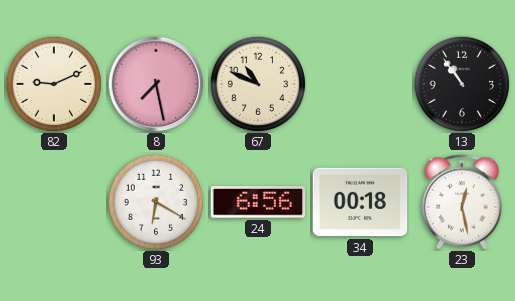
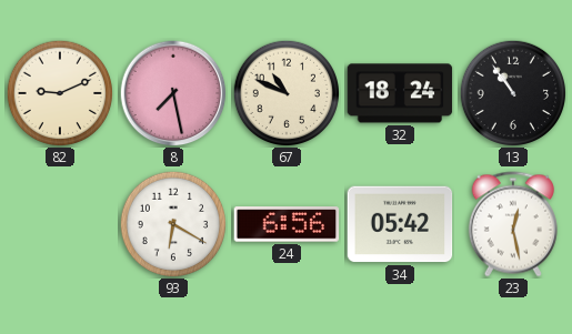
32: none -> 18:24 (400, 93)
34: 00:18 -> 05:42 (400, 224)
